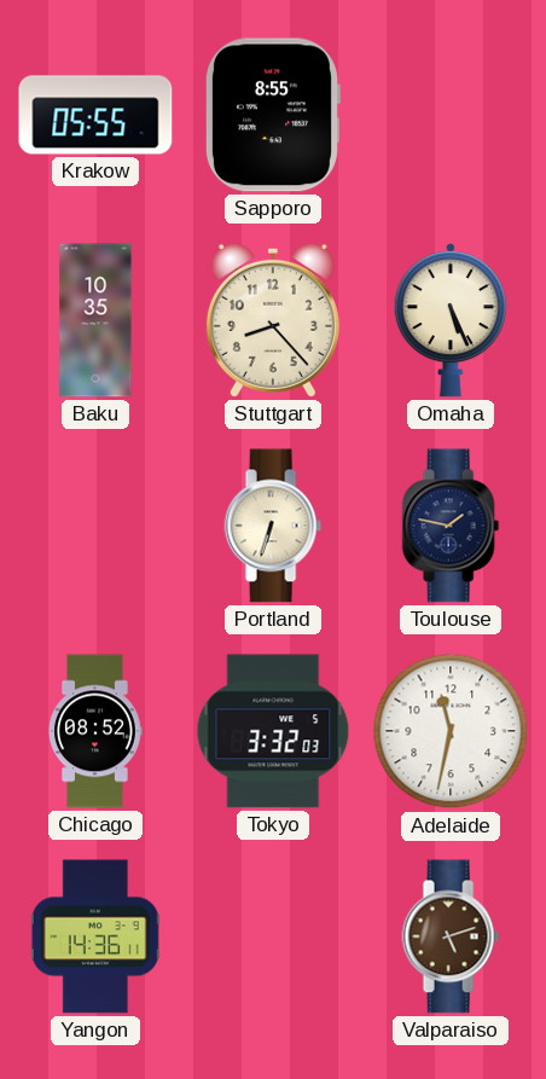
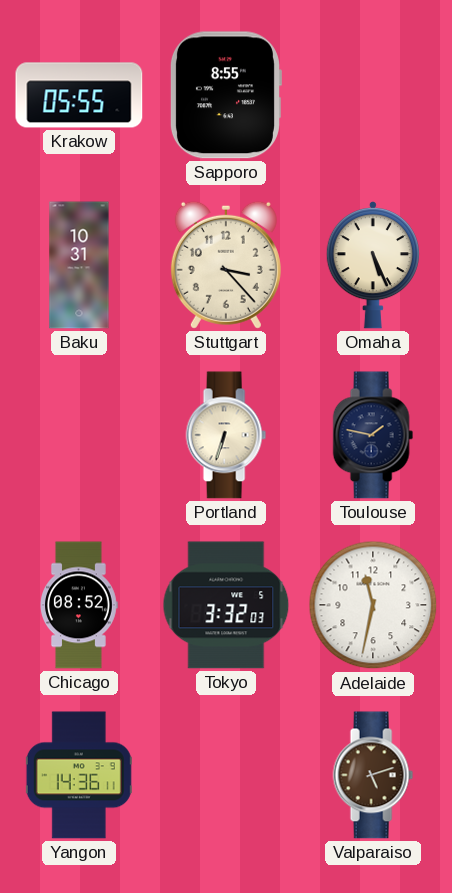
Baku: 10:35 -> 10:31 (79, 265)
Stuttgart: 8:23 -> 3:23 (226, 265)
